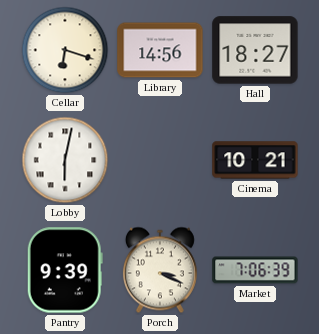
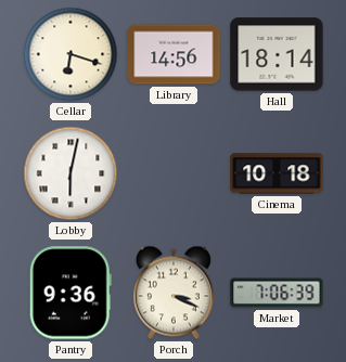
Hall: 18:27 -> 18:14 (277, 54)
Cinema: 10:21 -> 10:18 (277, 173)
Pantry: 9:39 -> 9:36 (71, 293)
